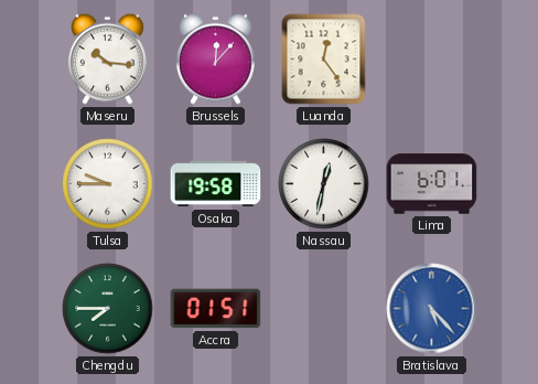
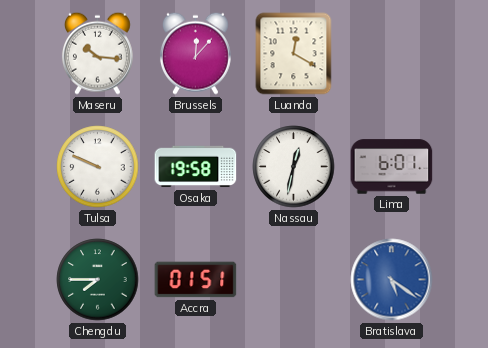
Luanda: 12:24 -> 12:20 (294, 54)
Tulsa: 9:45 -> 9:49 (98, 167)
Bratislava: 5:23 -> 5:21 (392, 280)
